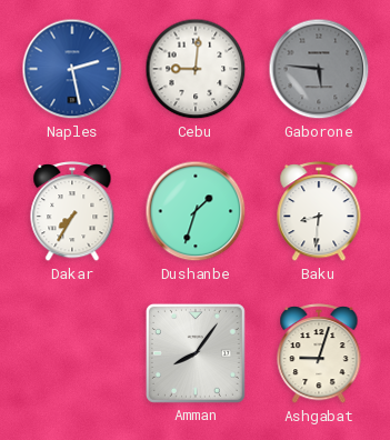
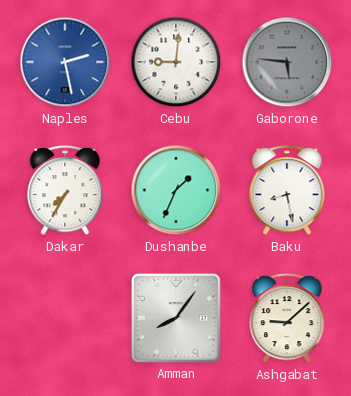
Dushanbe: 1:33 -> 1:34 (176, 190)
Baku: 8:31 -> 8:28 (287, 191)
Ashgabat: 9:03 -> 9:08 (287, 319)
